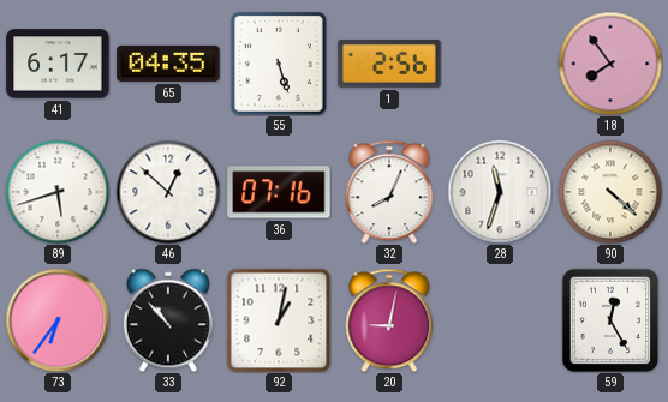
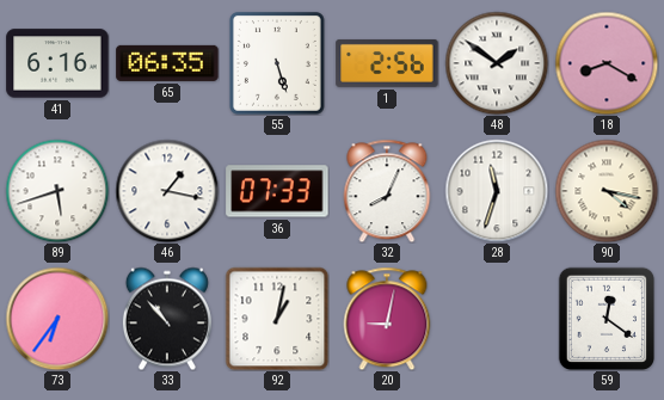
41: 6:17 -> 6:16 (57, 63)
65: 04:35 -> 06:35 (167, 63)
48: none -> 1:51 (497, 63)
18: 7:54 -> 8:20 (607, 63)
46: 12:52 -> 1:17 (167, 191)
36: 07:16 -> 07:33 (277, 191)
90: 4:22 -> 4:17 (607, 191)
59: 12:25 -> 12:21 (605, 318)
